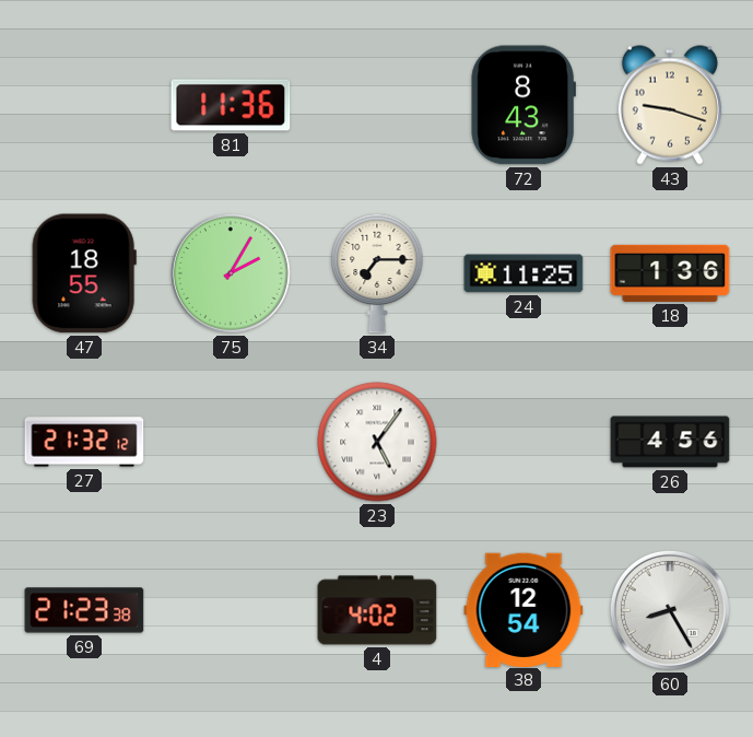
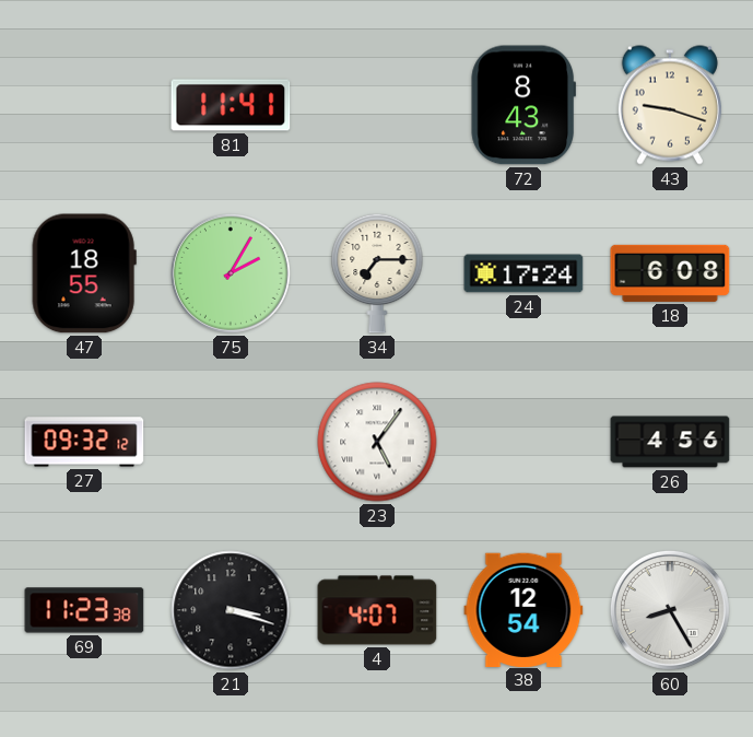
81: 11:36 -> 11:41 (231, 105)
24: 11:25 -> 17:24 (523, 273)
18: 1:36 -> 6:08 (670, 273)
27: 21:32 -> 09:32 (84, 442)
69: 21:23 -> 11:23 (84, 610)
21: none -> 3:18 (231, 610)
4: 4:02 -> 4:07 (377, 610)
